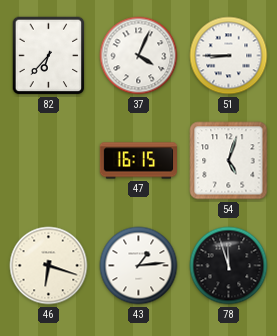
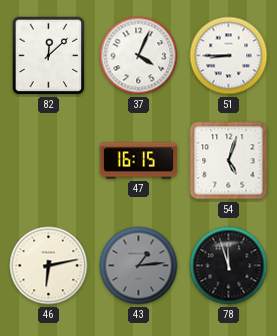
82: 6:37 -> 12:08 (49, 56)
46: 6:18 -> 6:13 (49, 266)
43 dial: white -> grey (139, 266)
